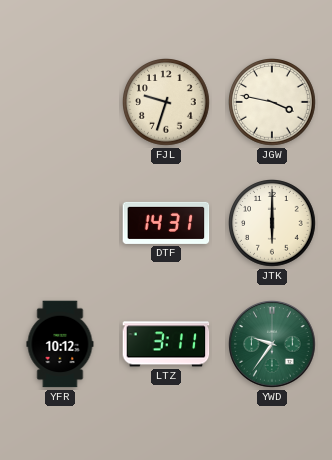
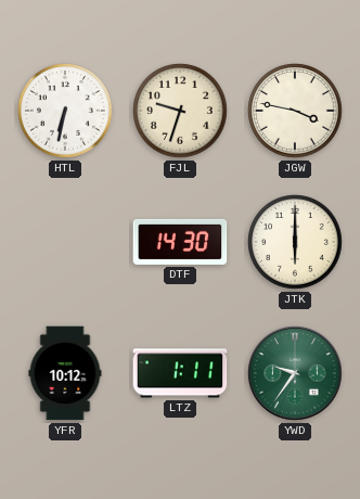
HTL: none -> 6:32 (65, 111)
DTF: 14:31 -> 14:30 (180, 242)
LTZ: 3:11 -> 1:11 (180, 373)
